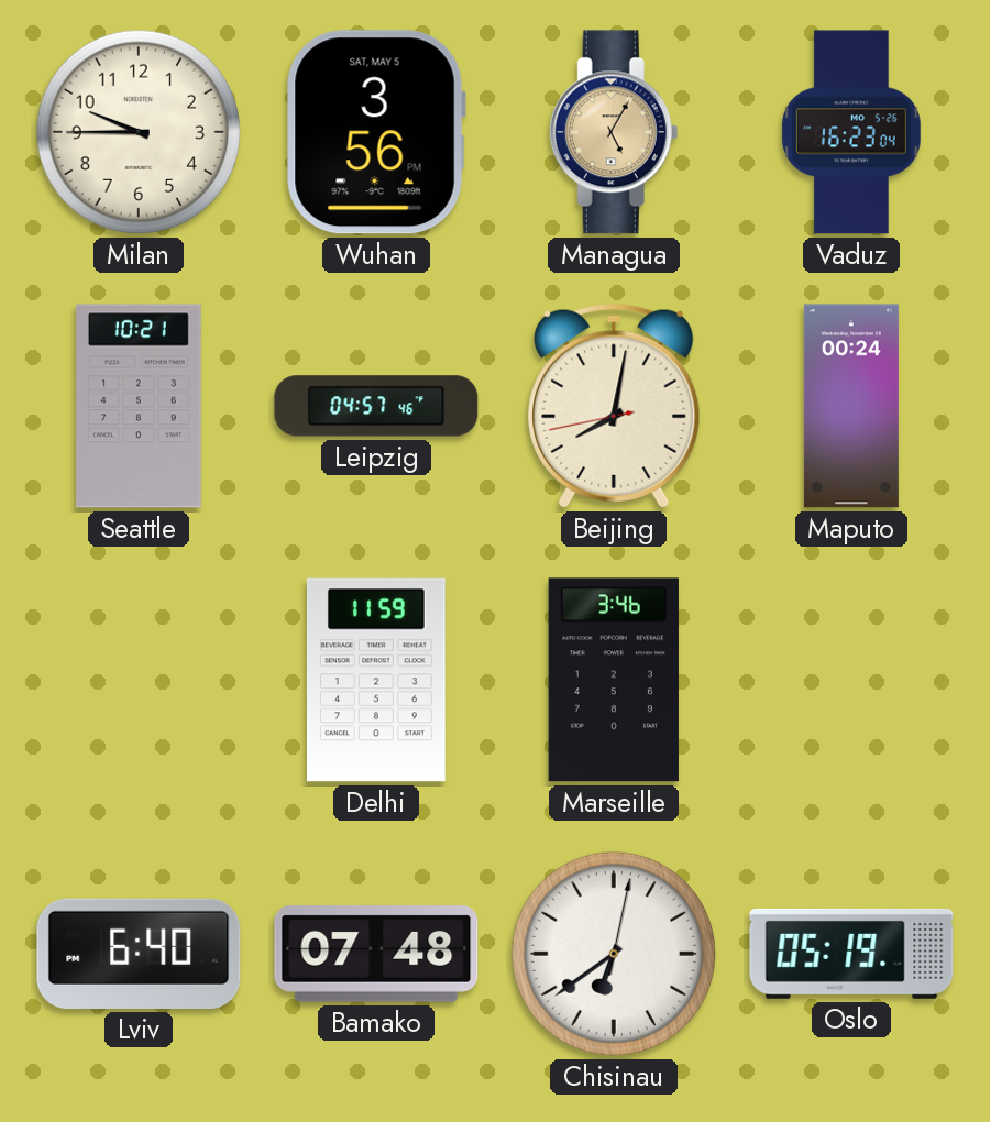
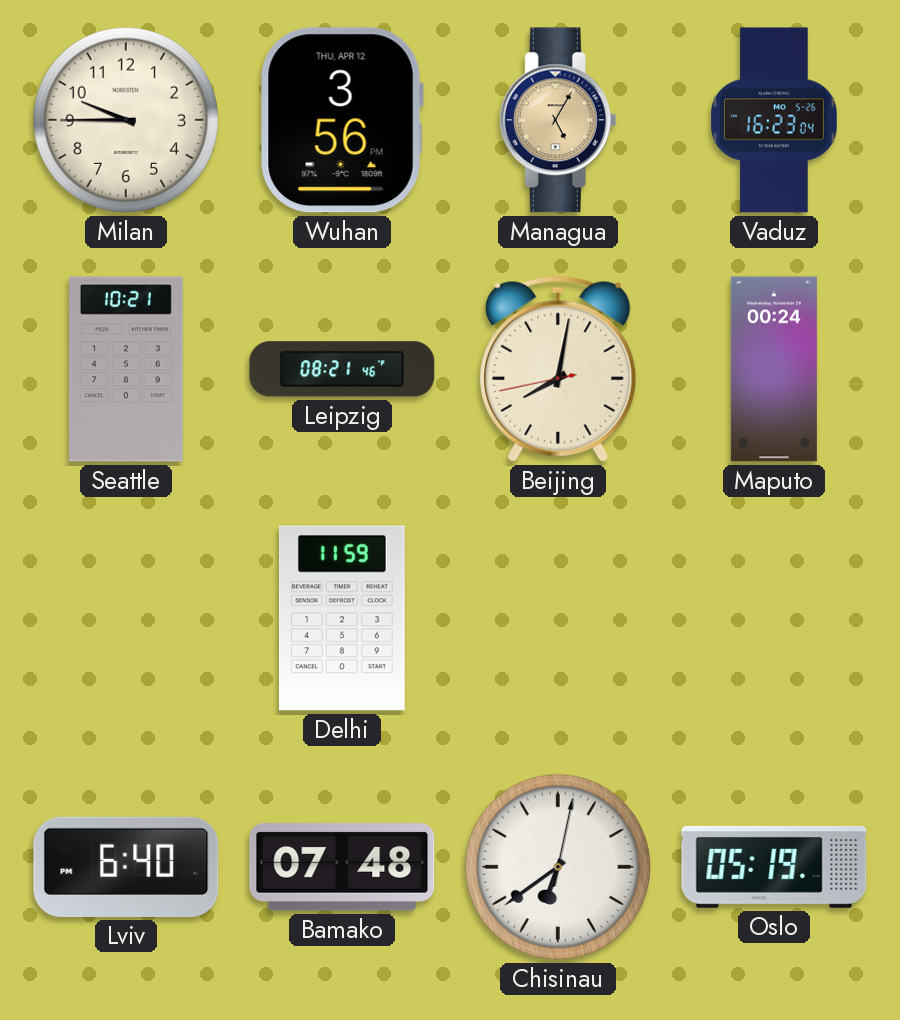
Wuhan date: SAT, MAY 5 -> THU, APR 12 (342, 120)
Leipzig: 04:57 -> 08:21 (342, 369)
Marseille: 3:46 -> none (614, 680)
